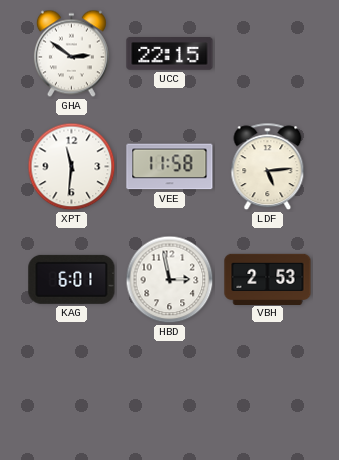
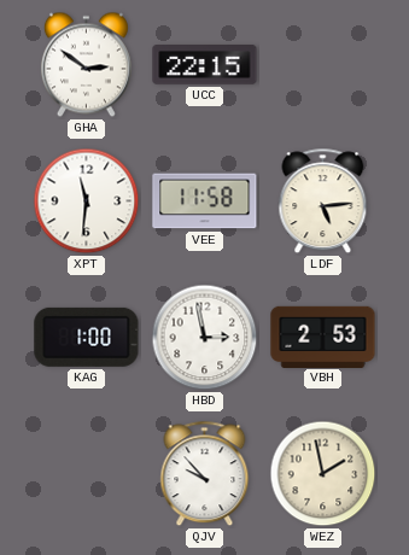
KAG: 6:01 -> 1:00 (87, 337)
QJV: none -> 9:53 (205, 474)
WEZ: none -> 1:58 (323, 474)
